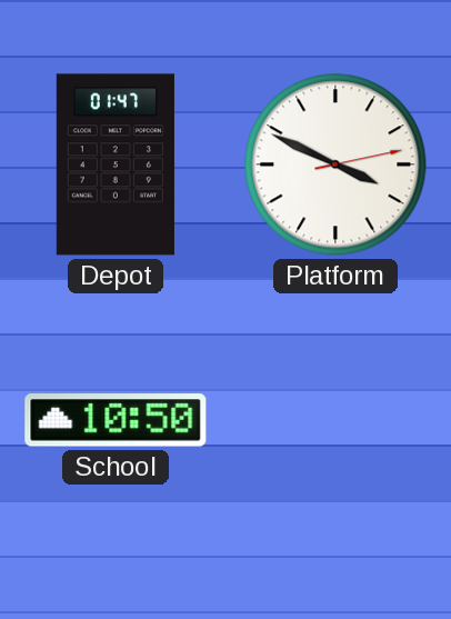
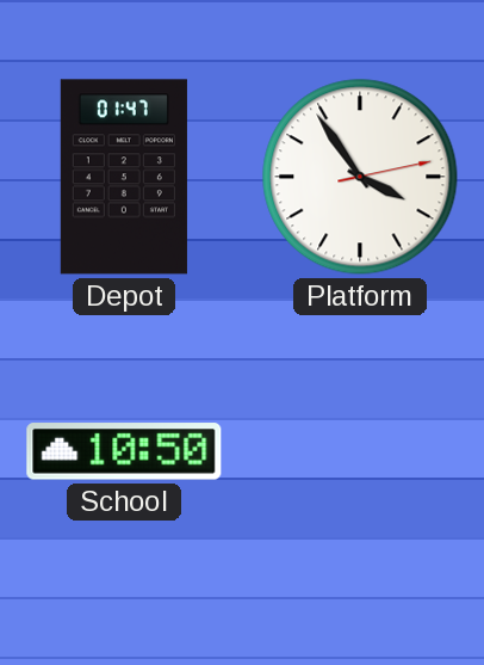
Platform: 3:49 -> 3:54 (360, 177)
